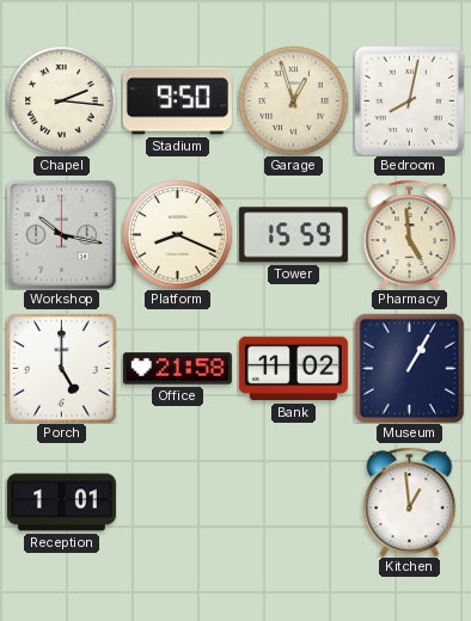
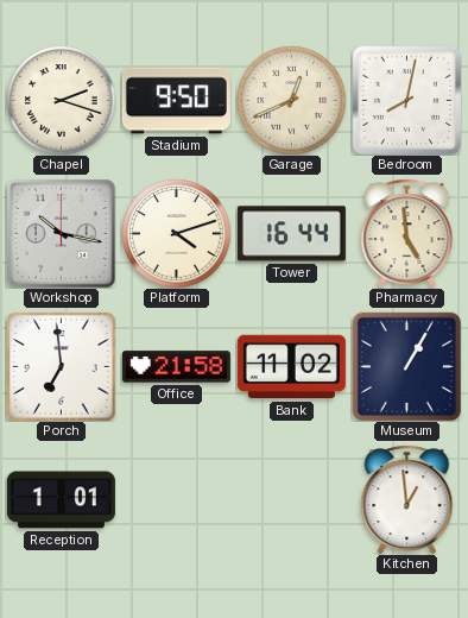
Chapel: 2:16 -> 2:18 (61, 100)
Garage: 12:57 -> 12:41 (291, 100)
Platform: 8:19 -> 4:12 (176, 233)
Tower: 15:59 -> 16:44 (291, 234)
Porch: 5:00 -> 6:59 (61, 366)
